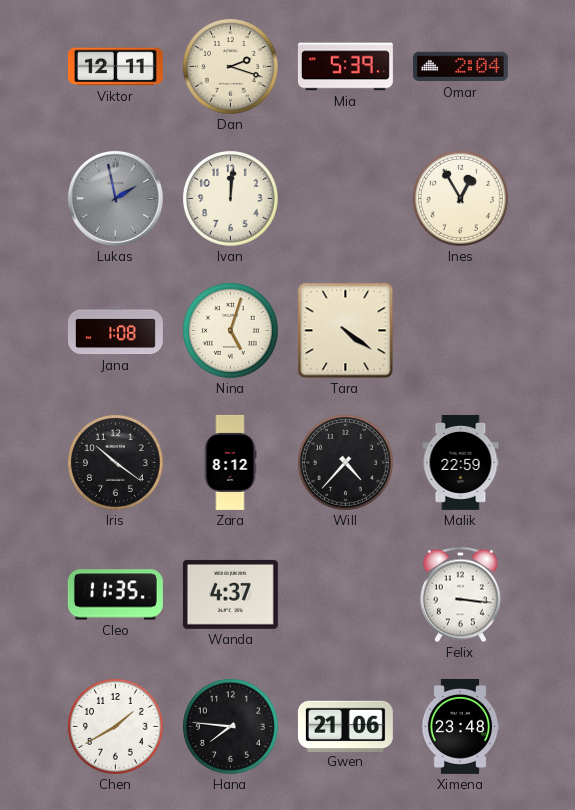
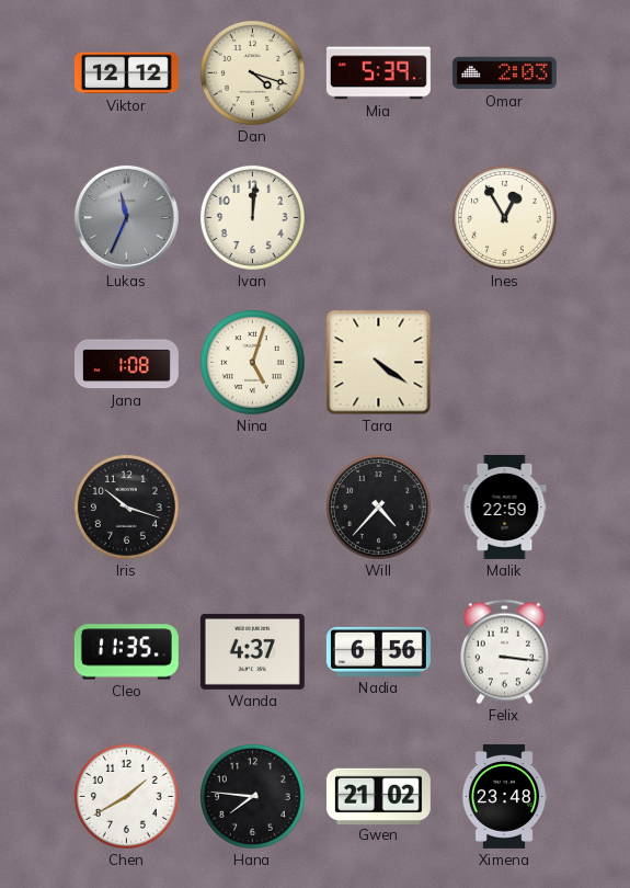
Viktor: 12:11 -> 12:12 (126, 73)
Dan: 2:18 -> 4:18 (252, 72)
Omar: 2:04 -> 2:03 (504, 73)
Lukas: 1:58 -> 11:34 (126, 217)
Iris: 10:21 -> 10:18 (126, 506)
Zara: 8:12 -> none (230, 462)
Nadia: none -> 6:56 (378, 651)
Gwen: 21:06 -> 21:02 (378, 796)
